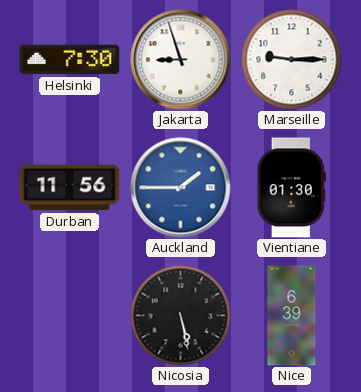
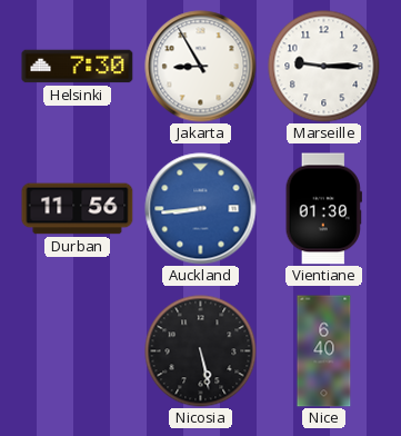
Jakarta: 8:57 -> 8:55 (201, 67)
Auckland: 1:45 -> 8:44 (201, 209)
Nice: 6:39 -> 6:40 (324, 351)
